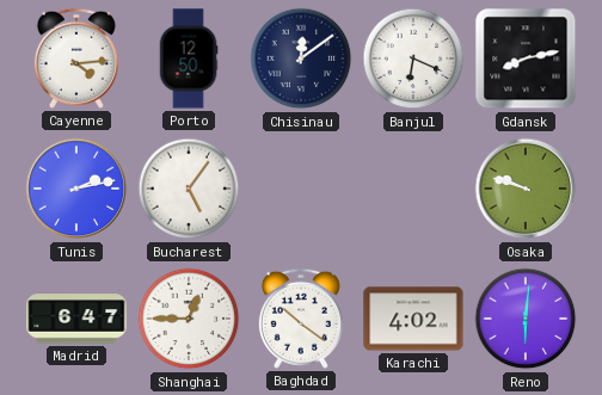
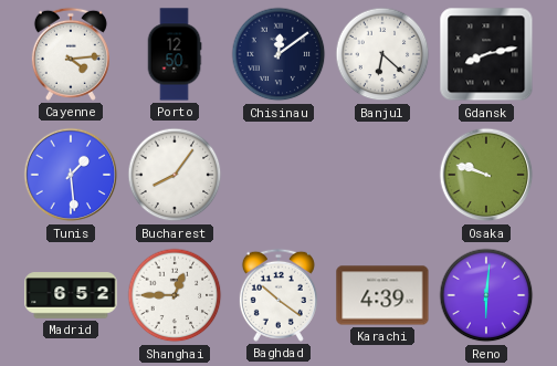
Banjul: 6:19 -> 6:22 (382, 54)
Tunis: 2:13 -> 1:29 (71, 175)
Bucharest: 5:06 -> 8:06 (175, 175)
Madrid: 6:47 -> 6:52 (71, 295)
Karachi: 4:02 -> 4:39 (382, 295)
